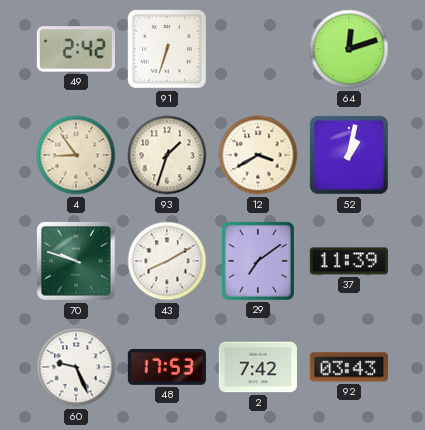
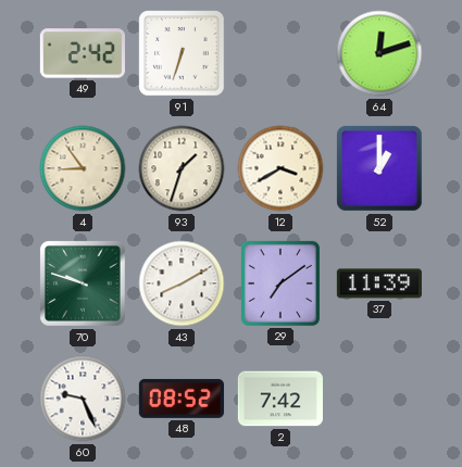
52: 1:02 -> 1:00 (379, 168)
48: 17:53 -> 08:52 (182, 399)
92: 03:43 -> none (349, 367)
